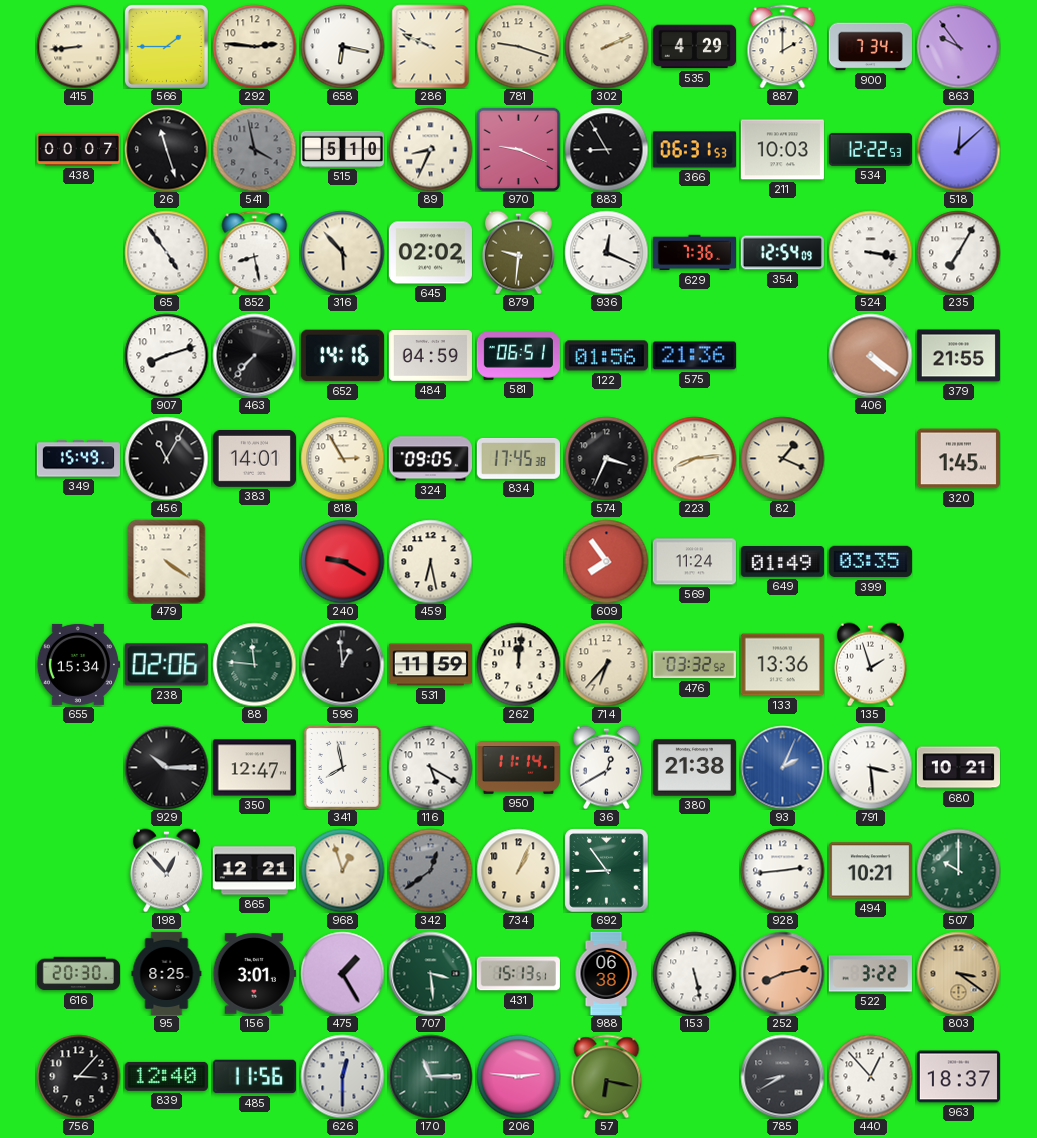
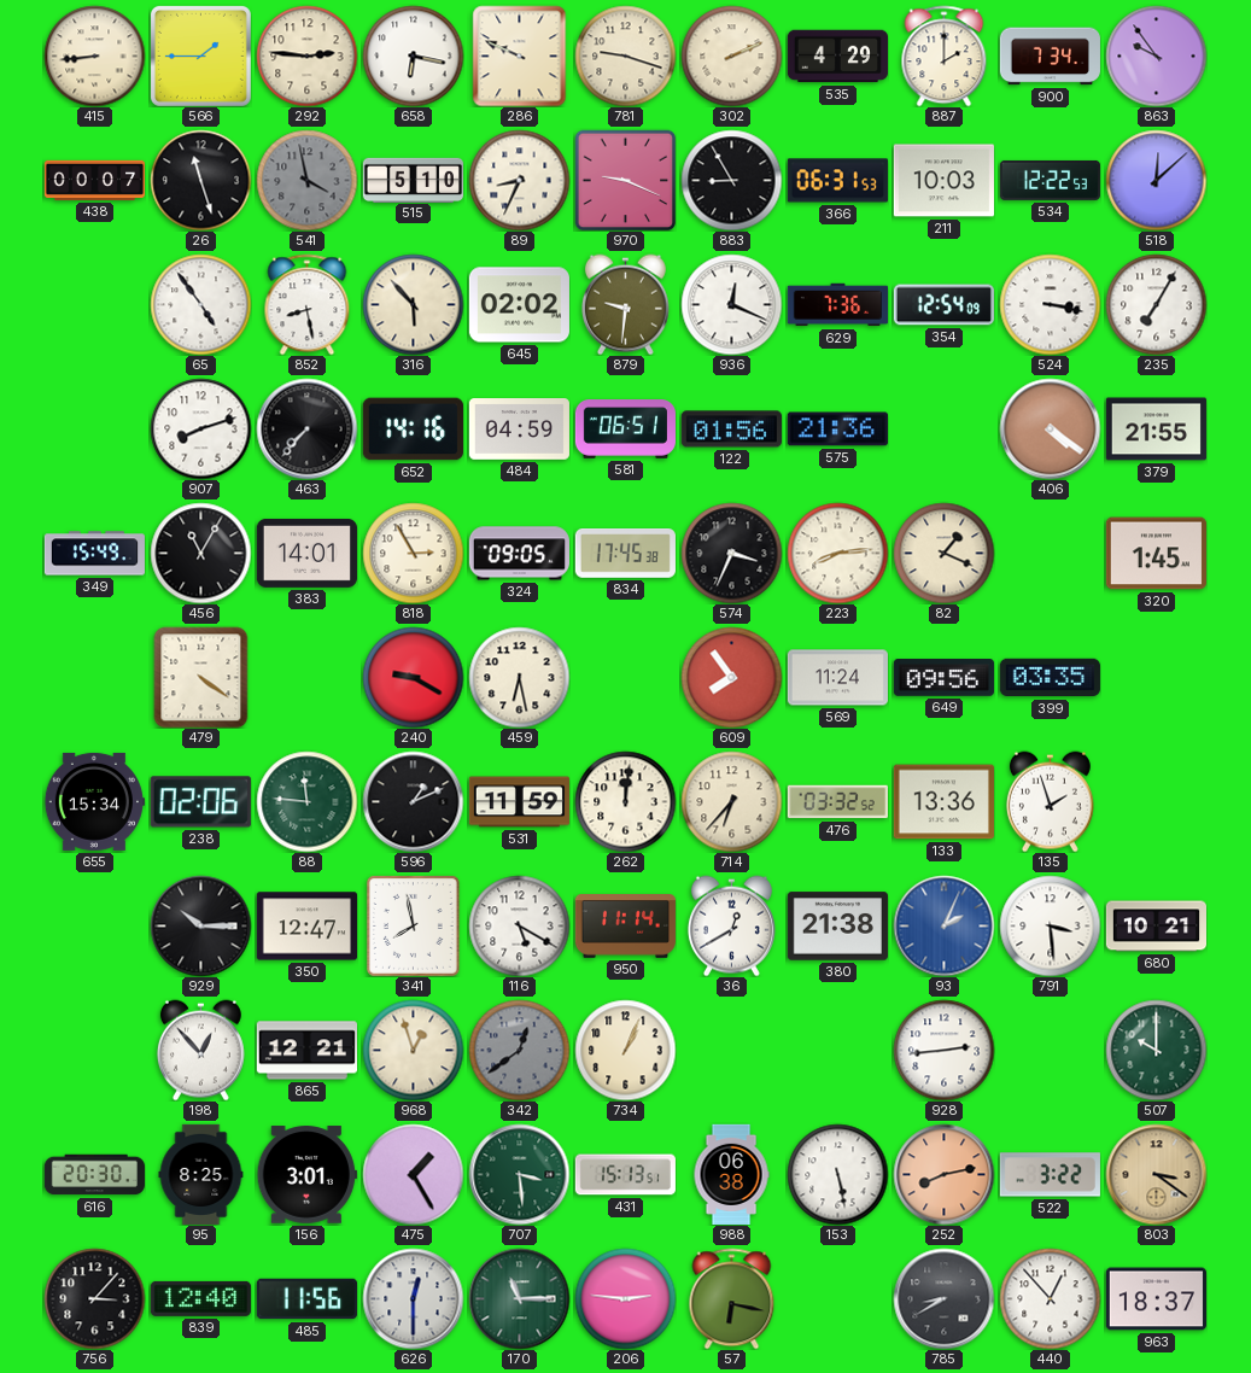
649: 01:49 -> 09:56 (943, 678)
596: 12:59 -> 1:11 (413, 801)
692: 8:54 -> none (606, 870)
494: 10:21 -> none (870, 871)
